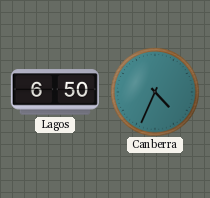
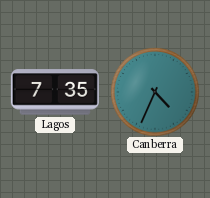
Lagos: 6:50 -> 7:35 (55, 92)
